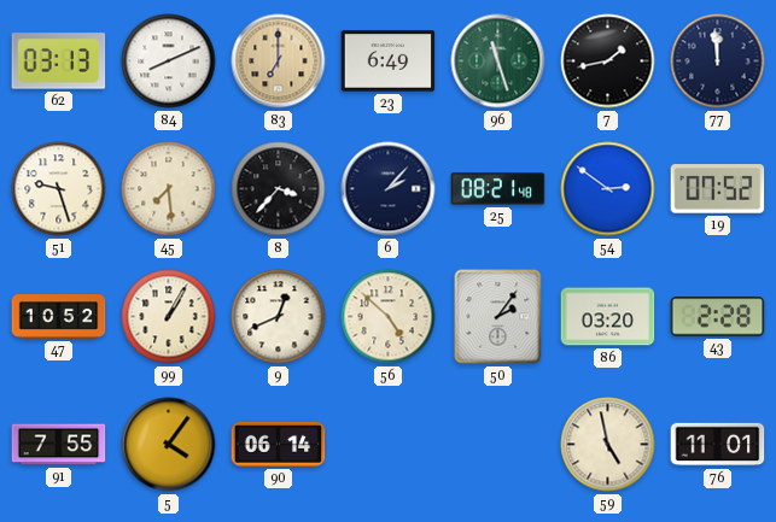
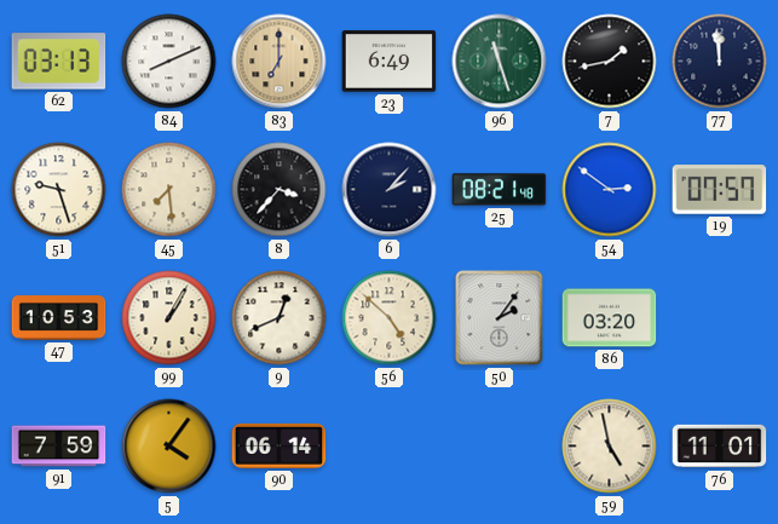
19: 07:52 -> 07:57 (720, 190)
47: 10:52 -> 10:53 (59, 318)
43: 2:28 -> none (718, 317)
91: 7:55 -> 7:59 (59, 447)
